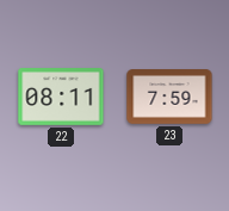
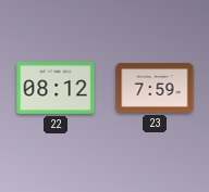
22: 08:11 -> 08:12 (56, 89)
